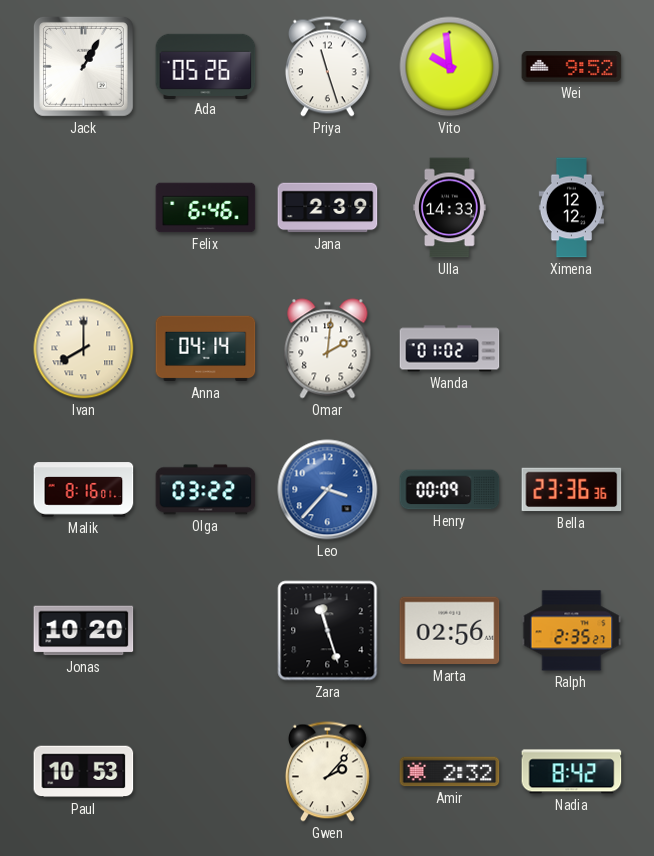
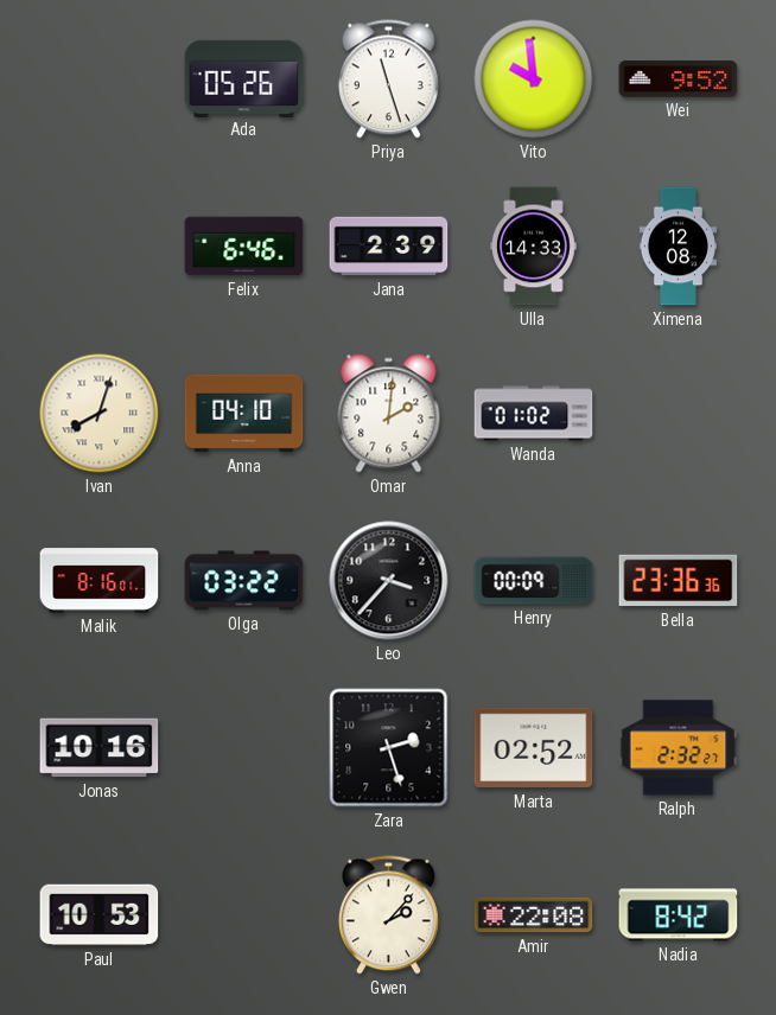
Jack: 1:05 -> none (83, 66)
Ximena: 12:12 -> 12:08 (678, 247)
Ivan: 8:00 -> 8:03 (100, 414)
Anna: 04:14 -> 04:10 (244, 414)
Leo dial: blue -> black (389, 581)
Jonas: 10:20 -> 10:16 (100, 748)
Zara: 11:27 -> 2:27 (389, 748)
Marta: 02:56 -> 02:52 (534, 748)
Ralph: 2:35 -> 2:32 (679, 748)
Amir: 2:32 -> 22:08 (534, 915)
